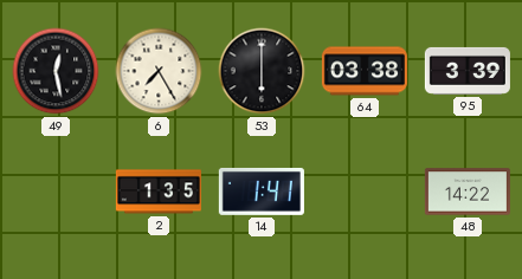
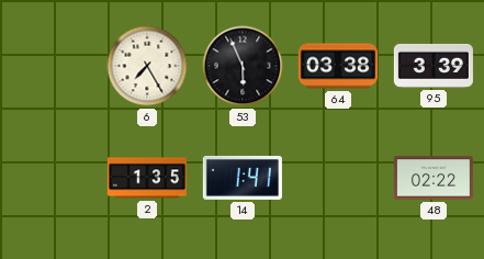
49: 12:28 -> none (56, 71)
53: 6:00 -> 5:56 (243, 66)
48: 14:22 -> 02:22 (434, 178)
